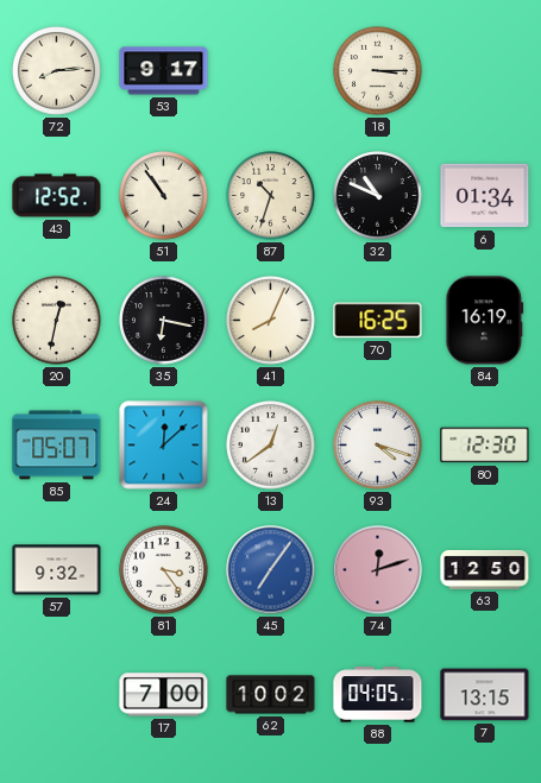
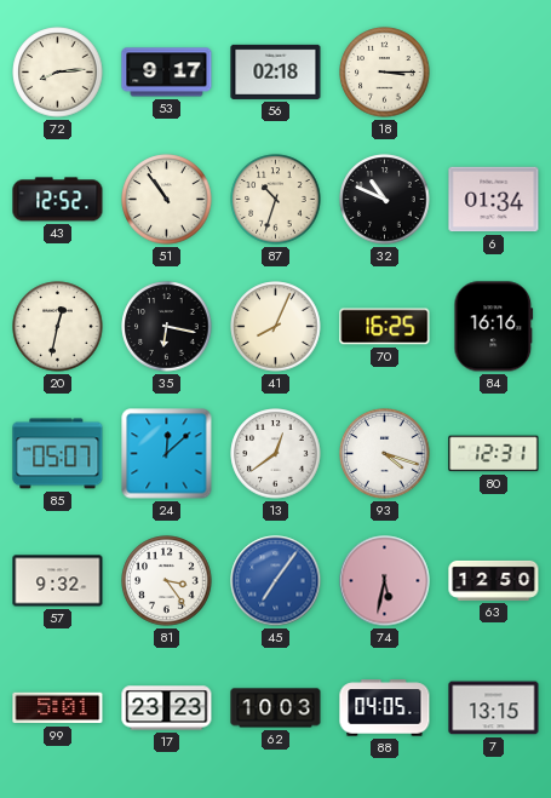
56: none -> 02:18 (276, 71)
84: 16:19 -> 16:16 (494, 327)
80: 12:30 -> 12:31 (494, 454)
74: 12:12 -> 5:32 (385, 581)
99: none -> 5:01 (58, 708)
17: 7:00 -> 23:23 (167, 708)
62: 10:02 -> 10:03 (276, 708)
